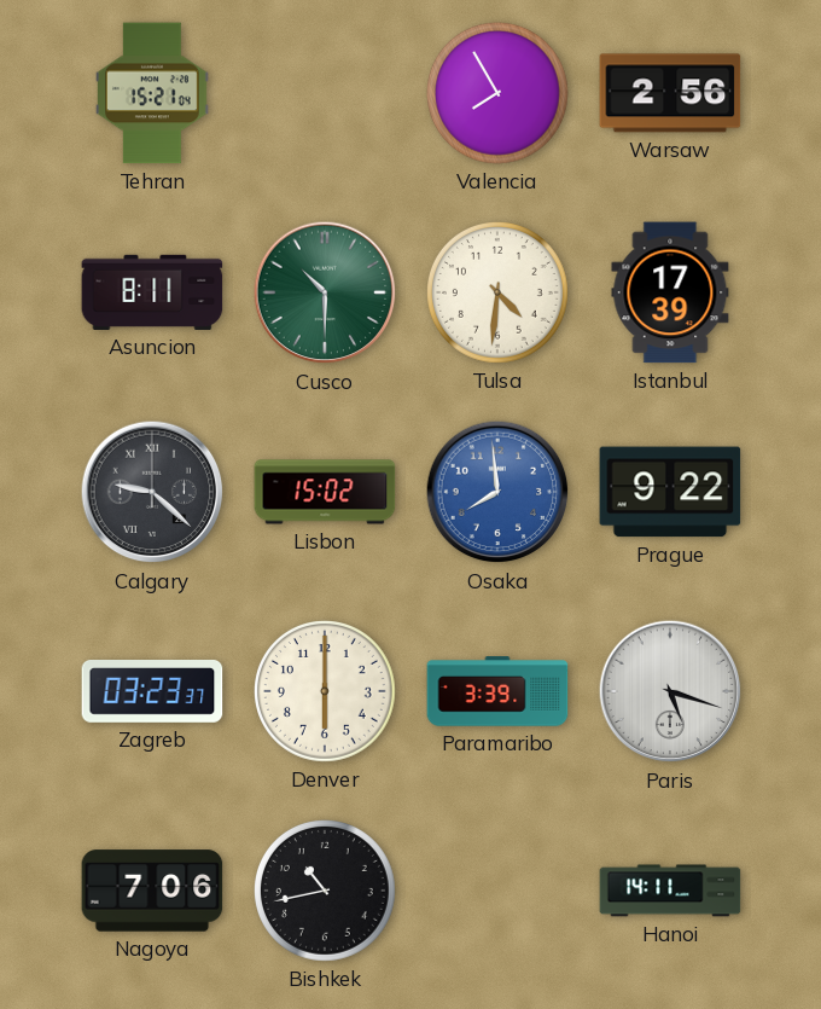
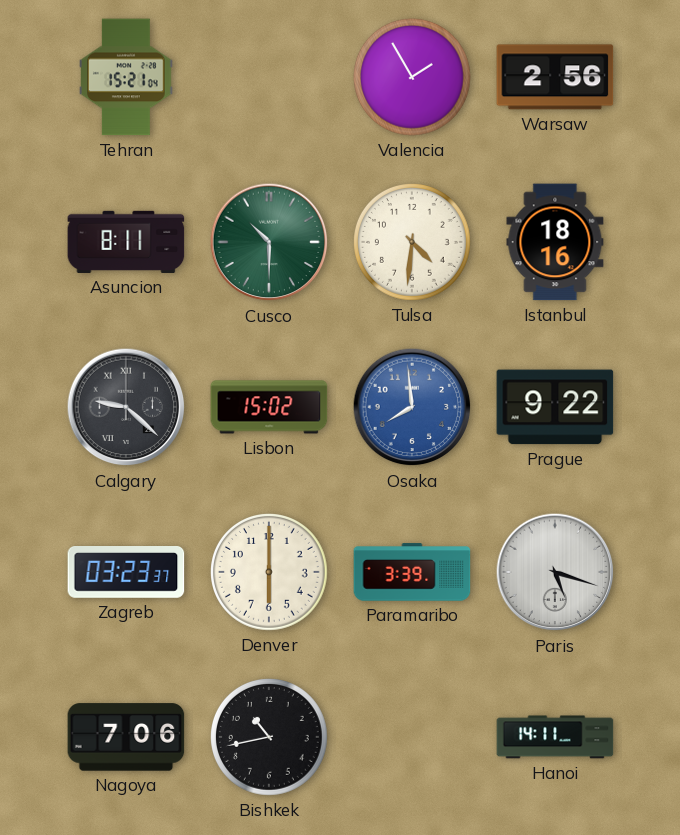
Valencia: 7:55 -> 1:55 (413, 78)
Istanbul: 17:39 -> 18:16 (555, 242)
